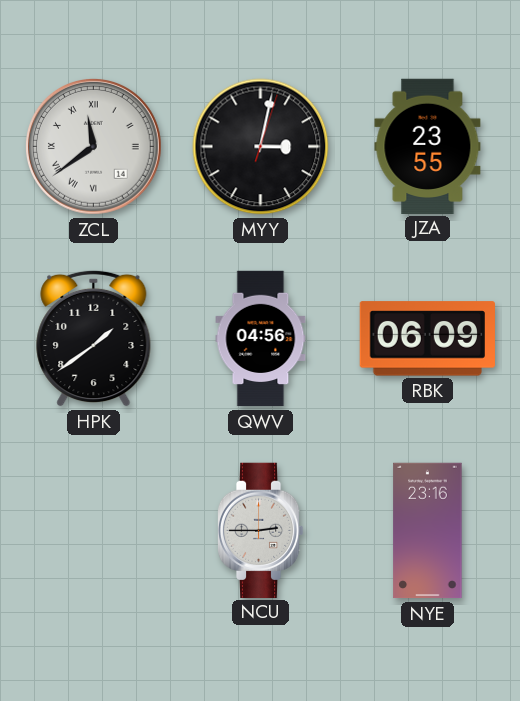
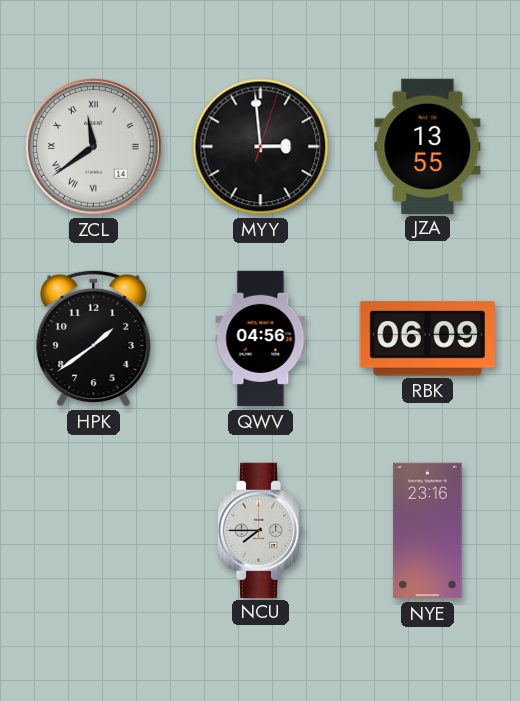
MYY: 3:02 -> 2:59 (261, 147)
JZA: 23:55 -> 13:55 (428, 146)
NCU: 2:45 -> 7:45 (260, 530)
